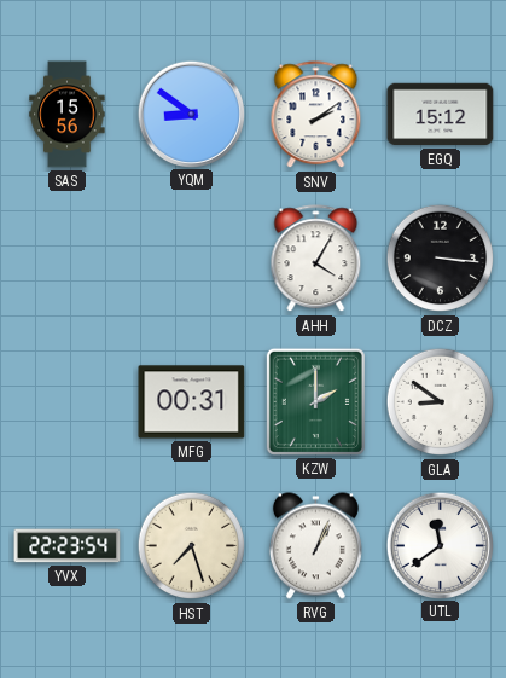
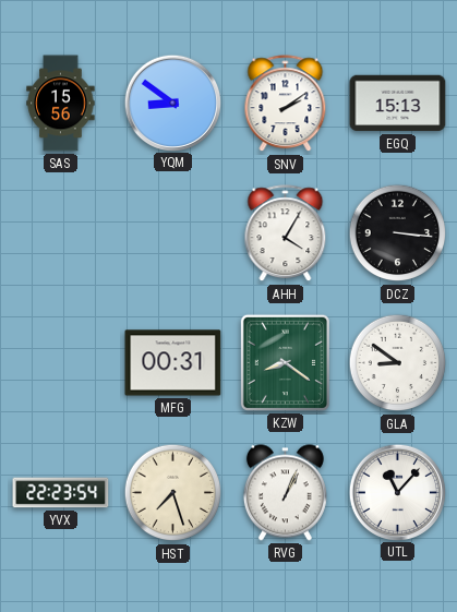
EGQ: 15:12 -> 15:13 (398, 104)
KZW: 2:00 -> 8:21 (285, 362)
UTL: 11:39 -> 11:07 (397, 492)
